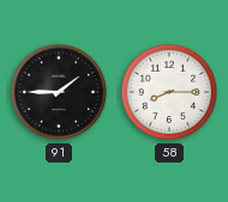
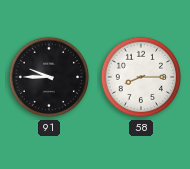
91: 1:45 -> 9:45 (49, 77)
